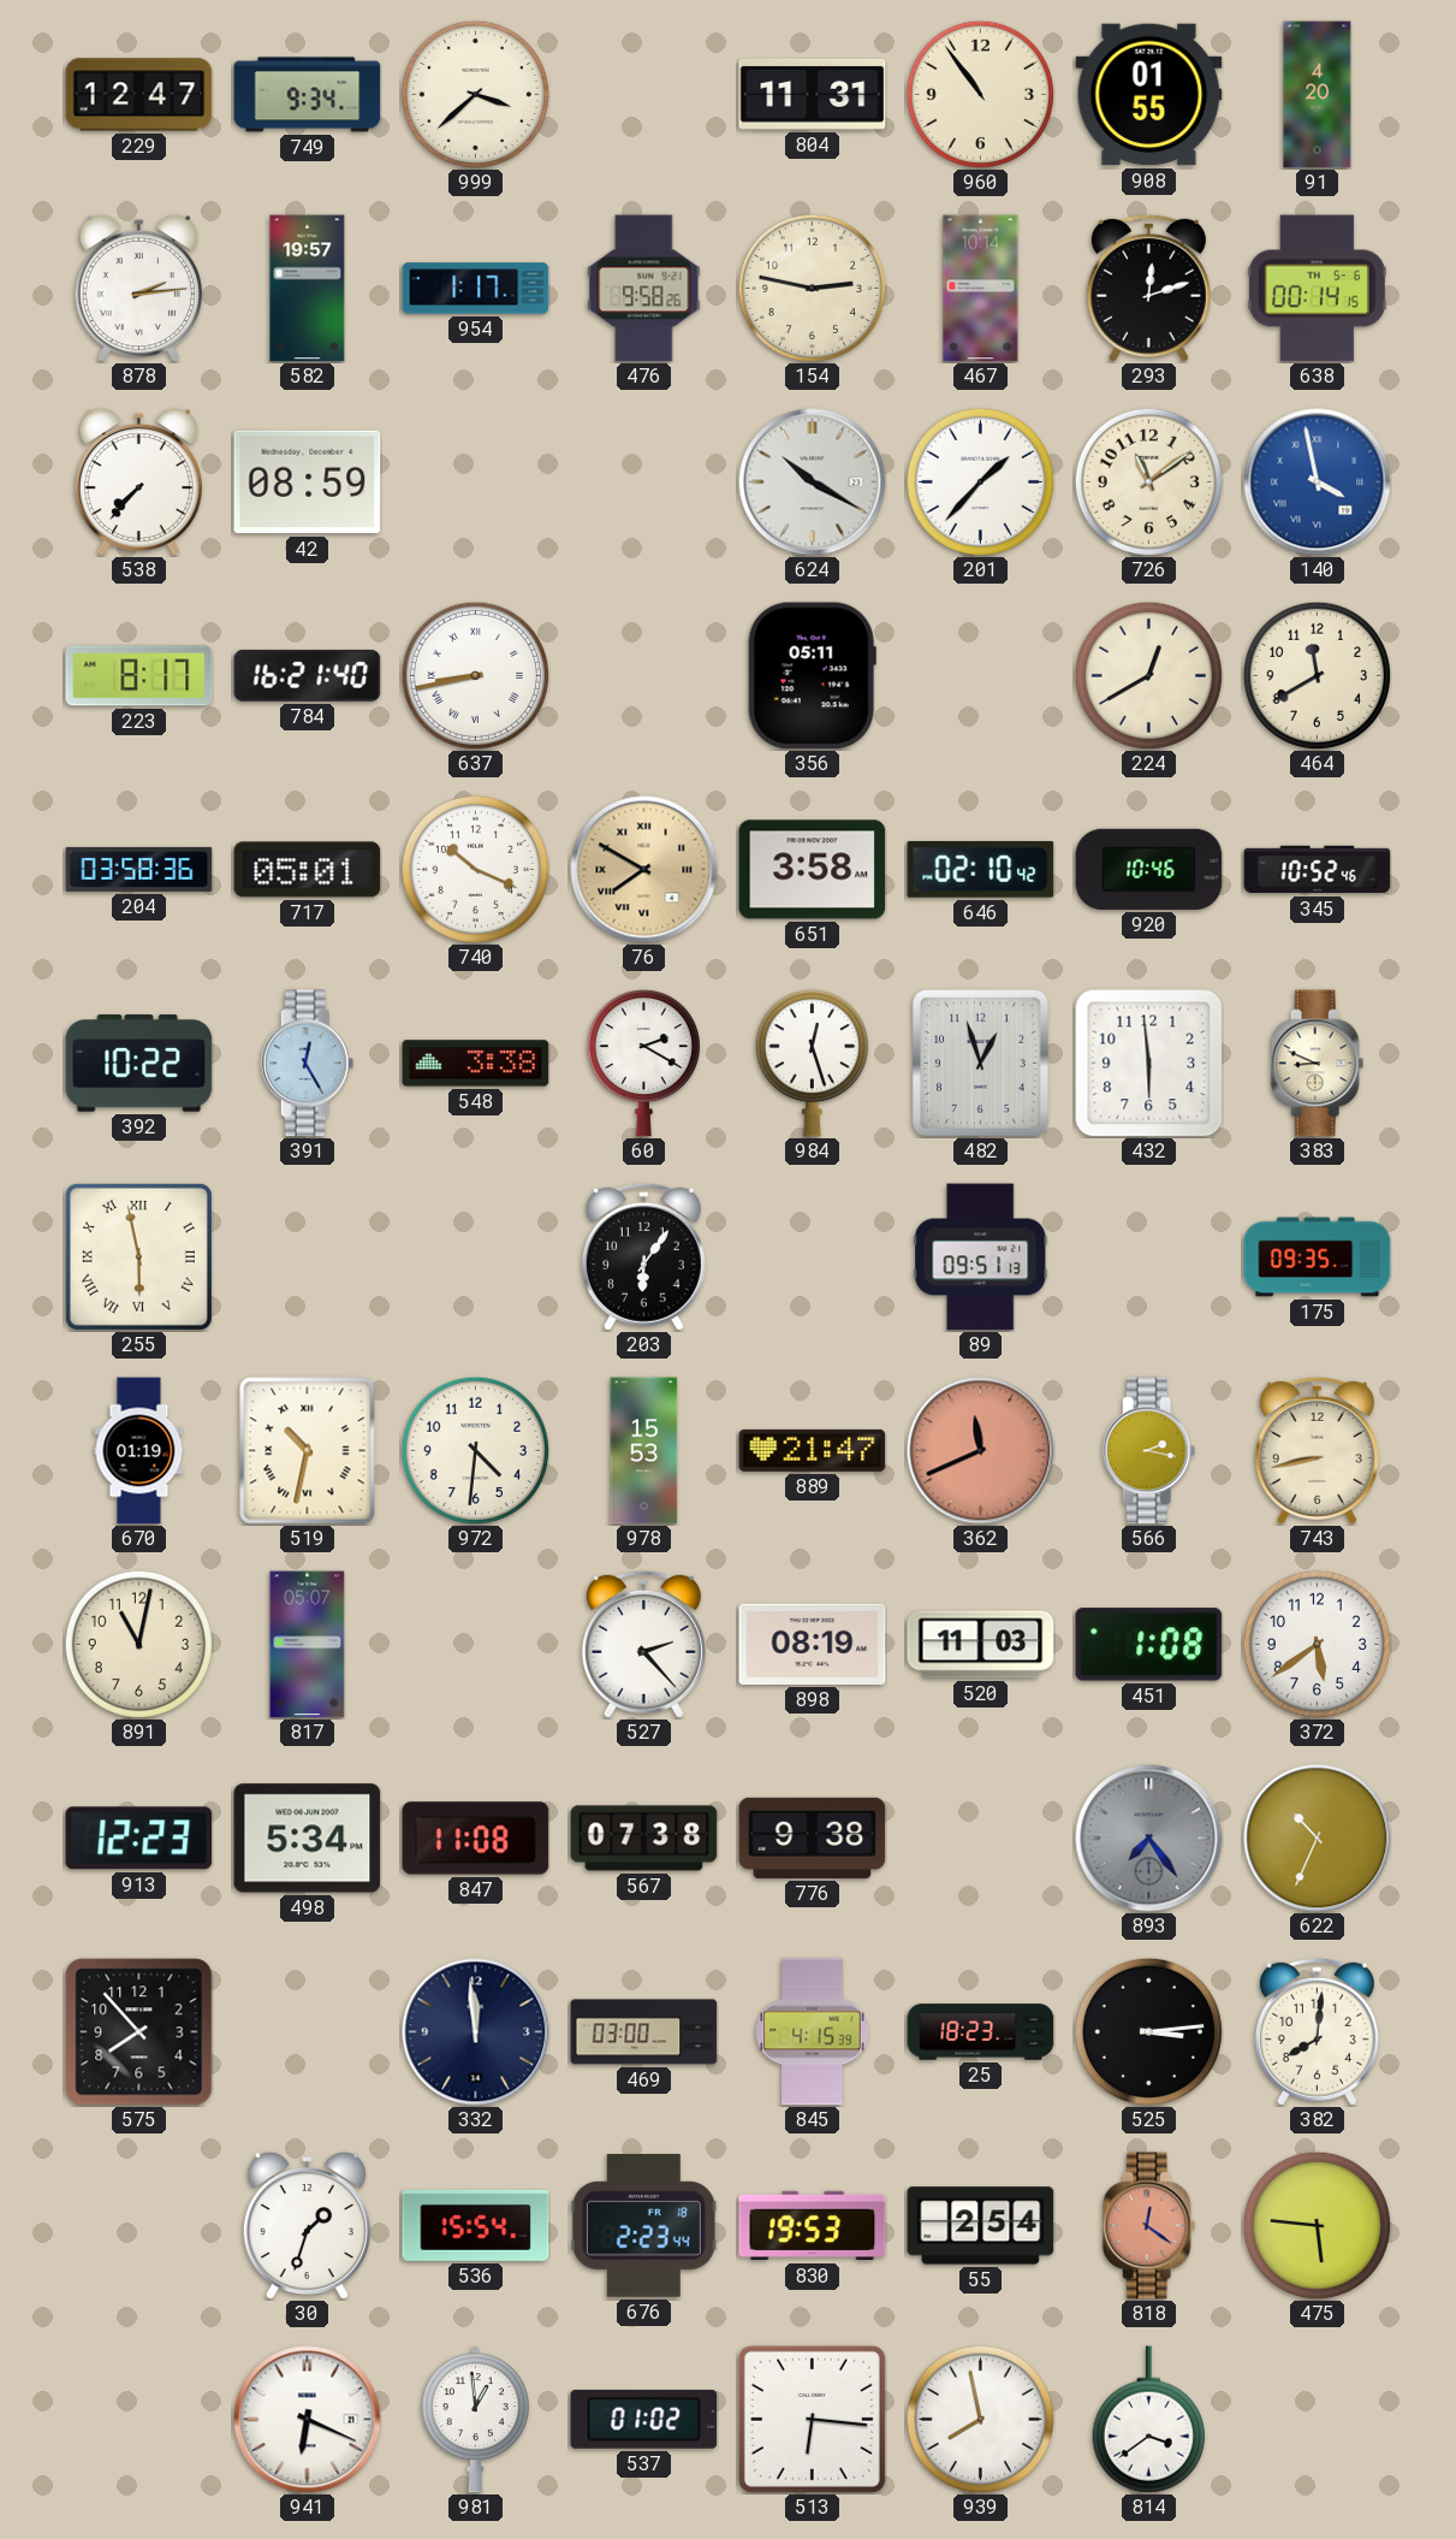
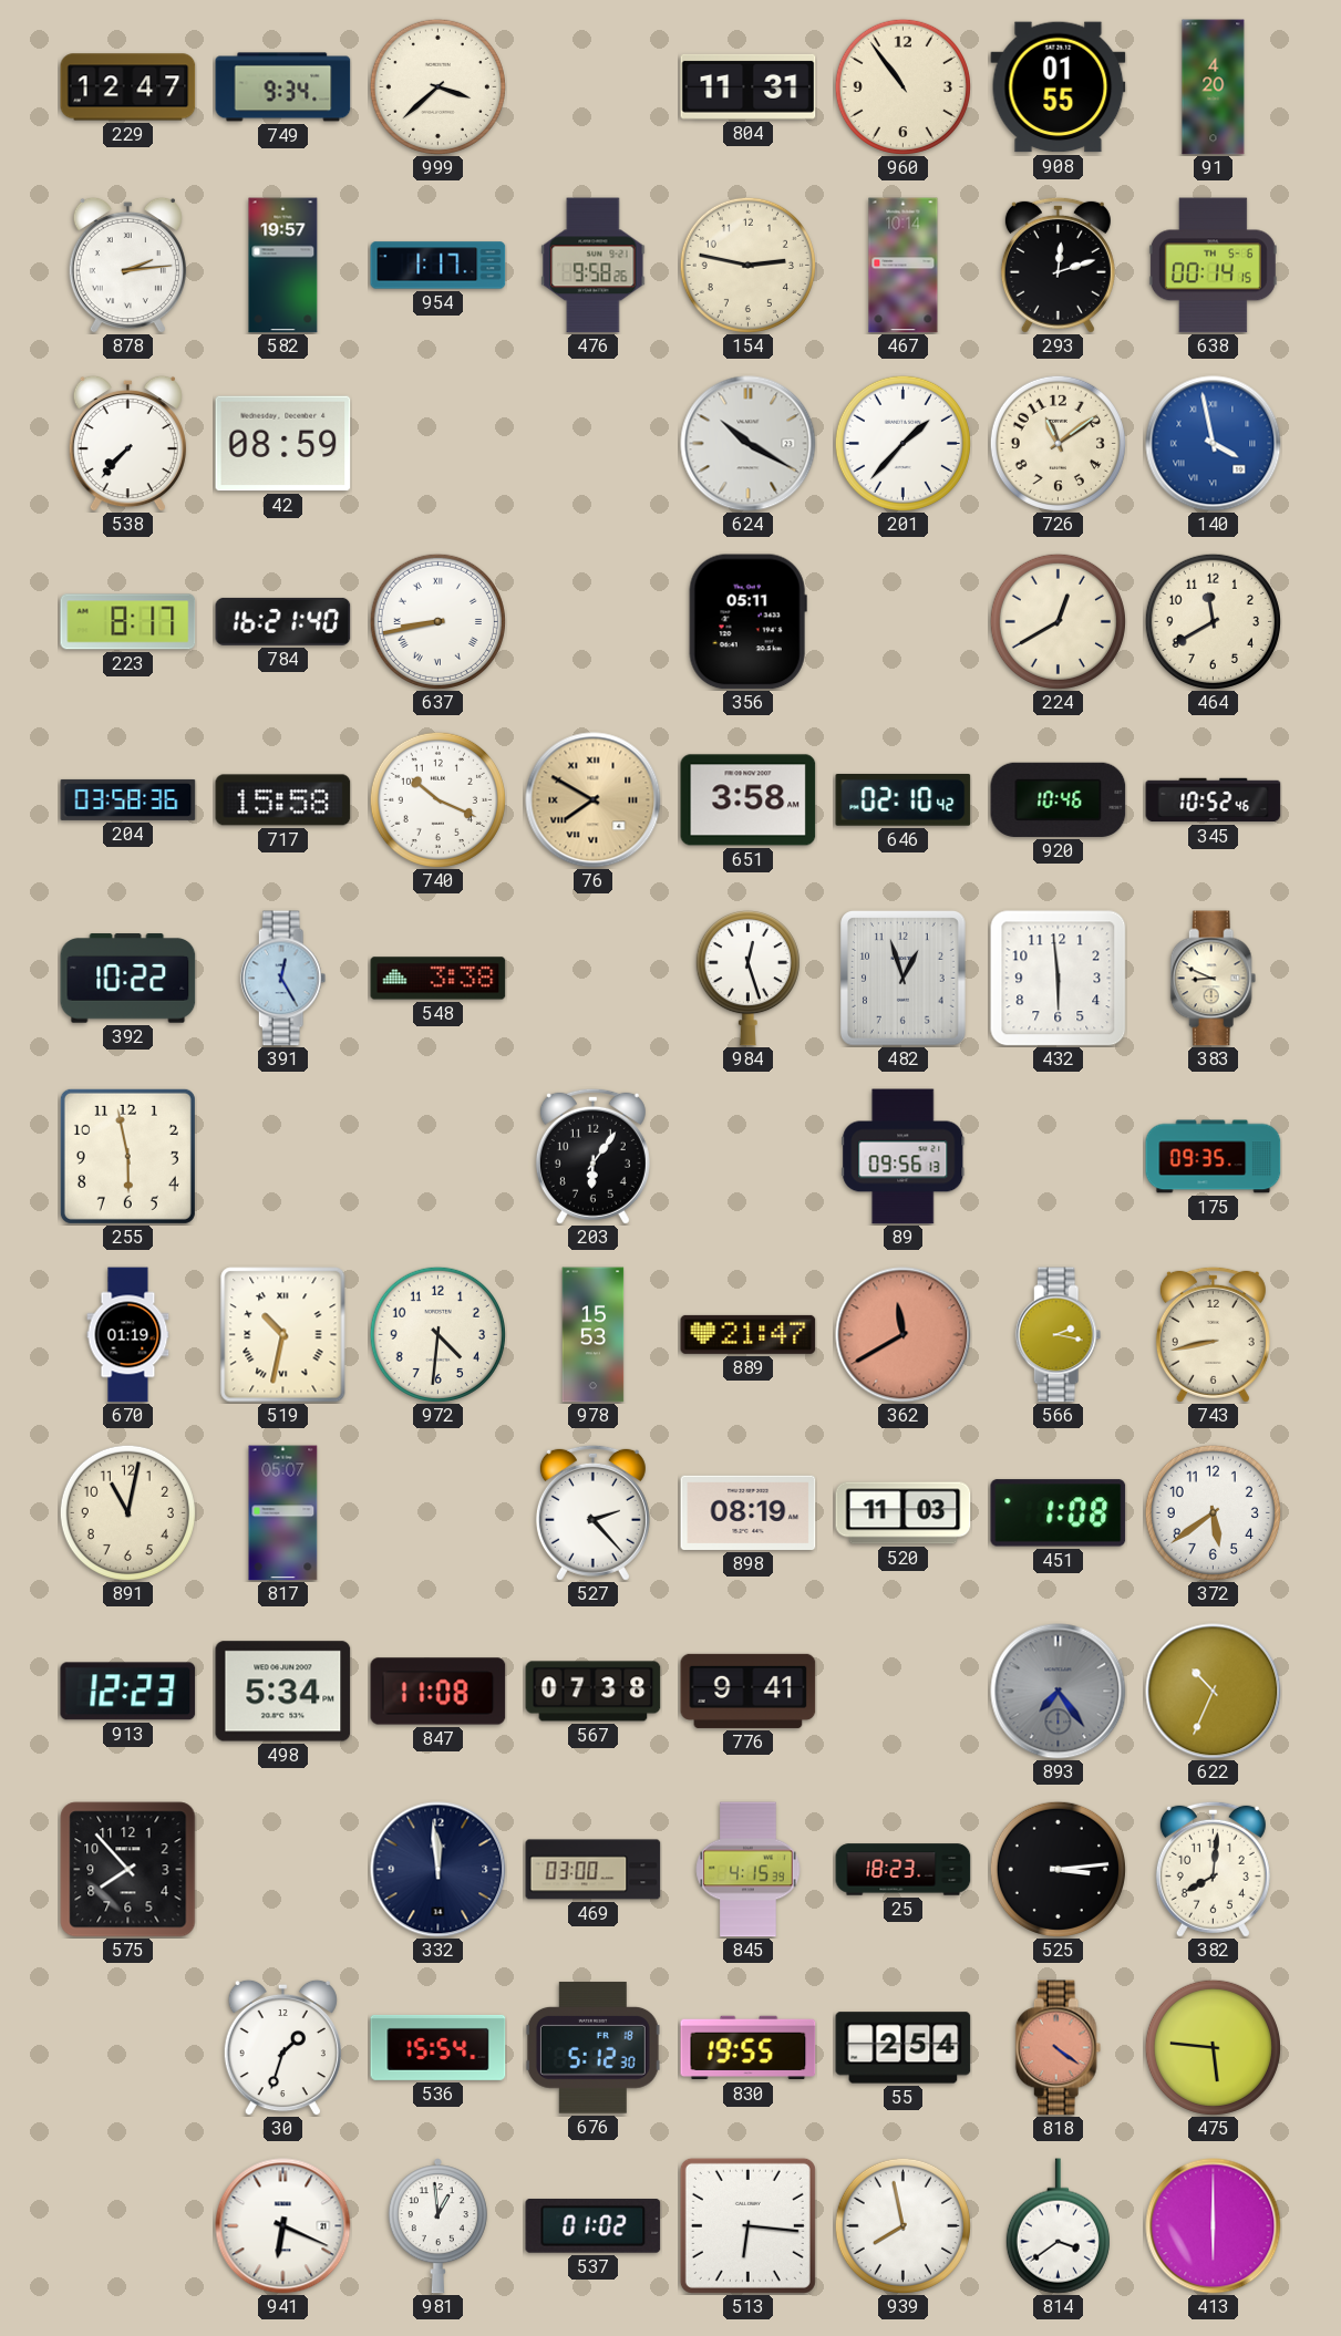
717: 05:01 -> 15:58 (283, 800)
60: 2:20 -> none (643, 1064)
255 numerals: Roman -> Arabic (127, 1156)
89: 09:51 -> 09:56 (904, 1157)
362: 11:41 -> 11:40 (904, 1335)
776: 9:38 -> 9:41 (749, 1691)
676: 2:23 -> 5:12 (592, 2048)
830: 19:53 -> 19:55 (749, 2048)
818: 12:21 -> 4:21 (1059, 2048)
413: none -> 6:00 (1214, 2226)
